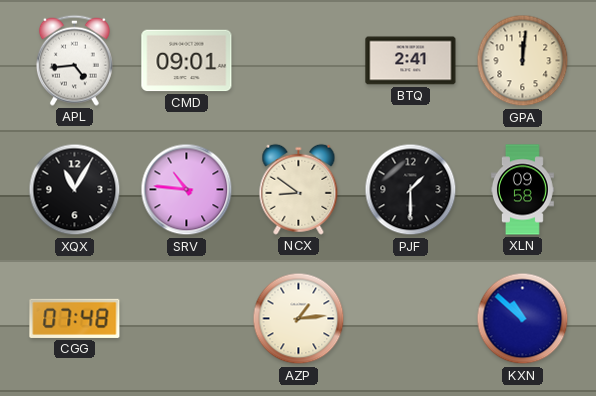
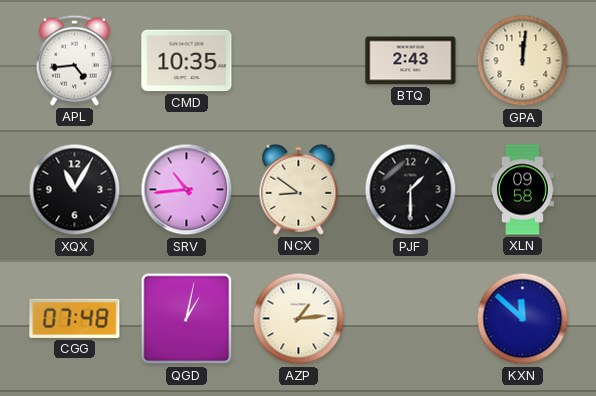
CMD: 09:01 -> 10:35 (187, 61)
BTQ: 2:41 -> 2:43 (411, 61)
SRV: 10:46 -> 10:44 (187, 190)
QGD: none -> 1:02 (187, 319)
KXN: 10:52 -> 11:52 (523, 319)
